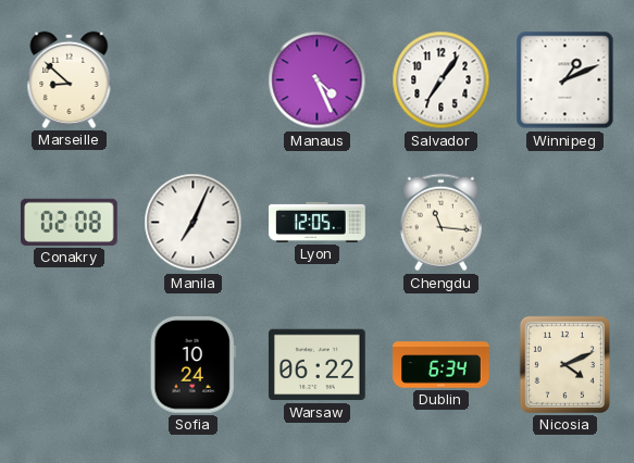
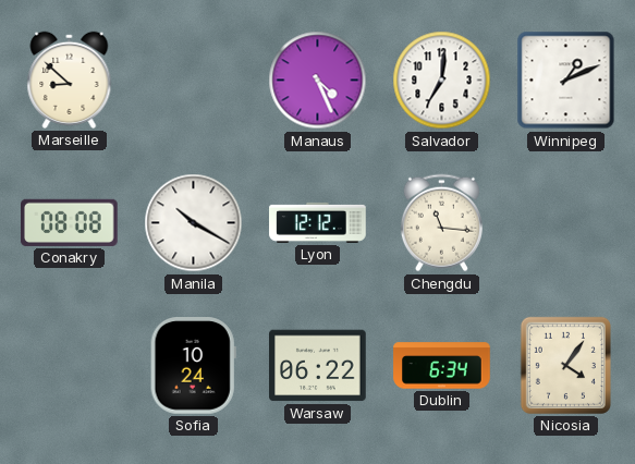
Salvador: 7:06 -> 7:01 (442, 81)
Conakry: 02:08 -> 08:08 (70, 222)
Manila: 7:04 -> 10:20 (194, 223)
Lyon: 12:05 -> 12:12 (318, 222)
Nicosia: 4:11 -> 4:06 (565, 365)
